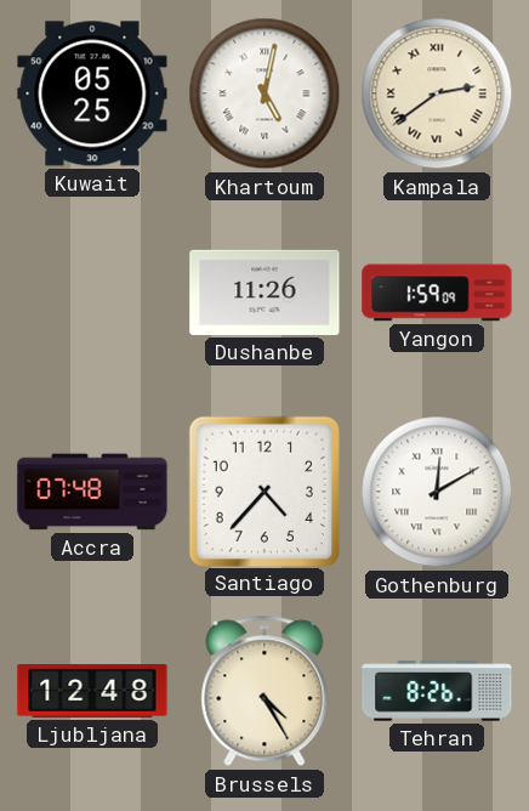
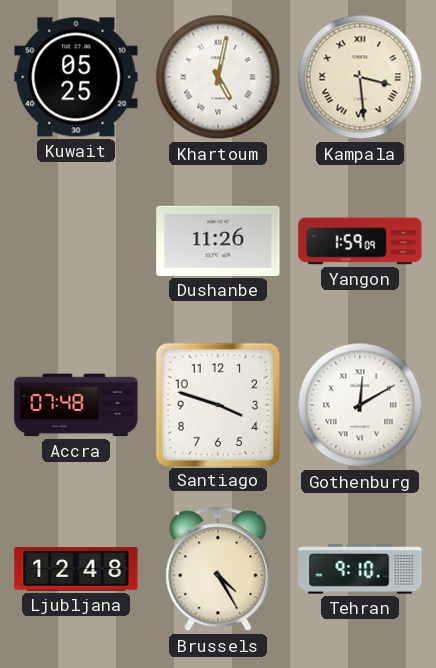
Kampala: 2:39 -> 3:29 (360, 77)
Santiago: 4:37 -> 3:48 (217, 404)
Tehran: 8:26 -> 9:10 (360, 569)
